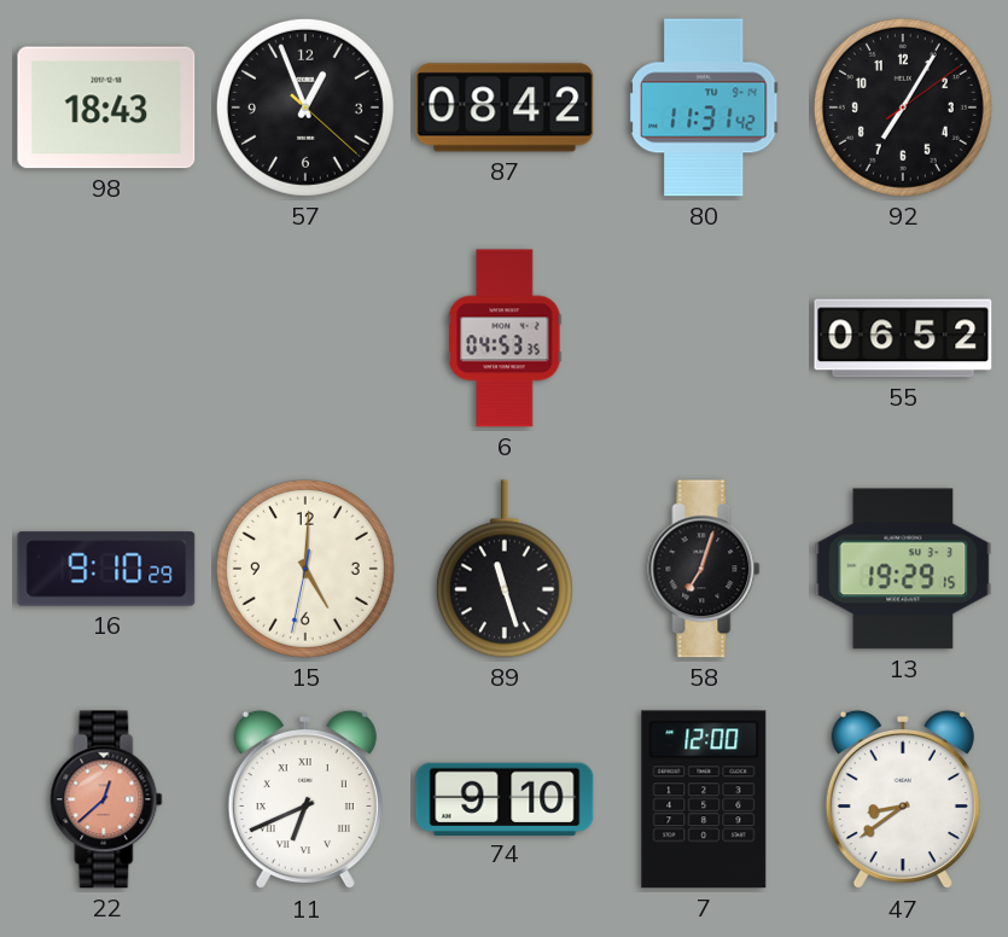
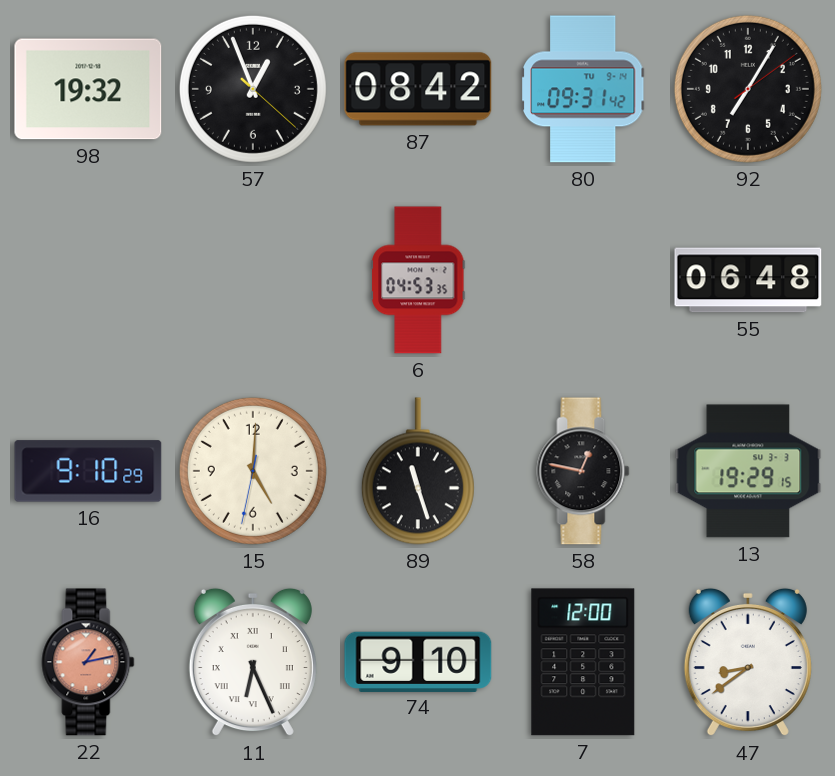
98: 18:43 -> 19:32 (88, 89)
80: 11:31 -> 09:31 (583, 89)
55: 06:52 -> 06:48 (748, 280)
58: 7:03 -> 12:47 (583, 471)
22: 12:38 -> 1:13 (88, 662)
11: 6:41 -> 6:26 (253, 662)
